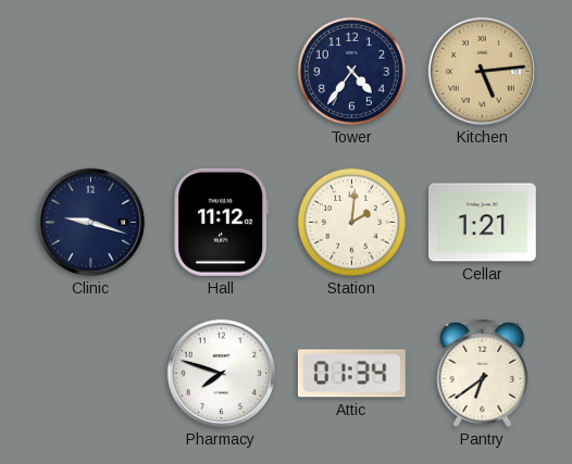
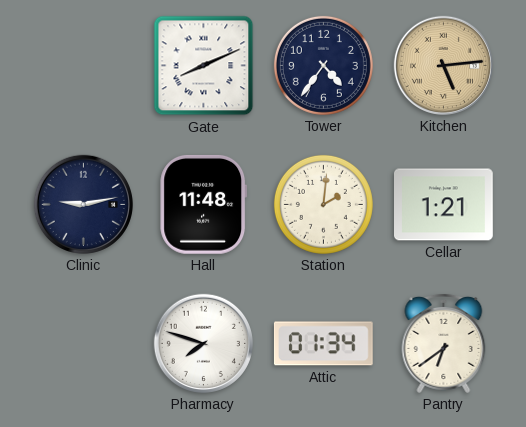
Gate: none -> 8:11 (204, 66)
Clinic: 9:18 -> 9:13 (83, 204)
Hall: 11:12 -> 11:48 (204, 204)
